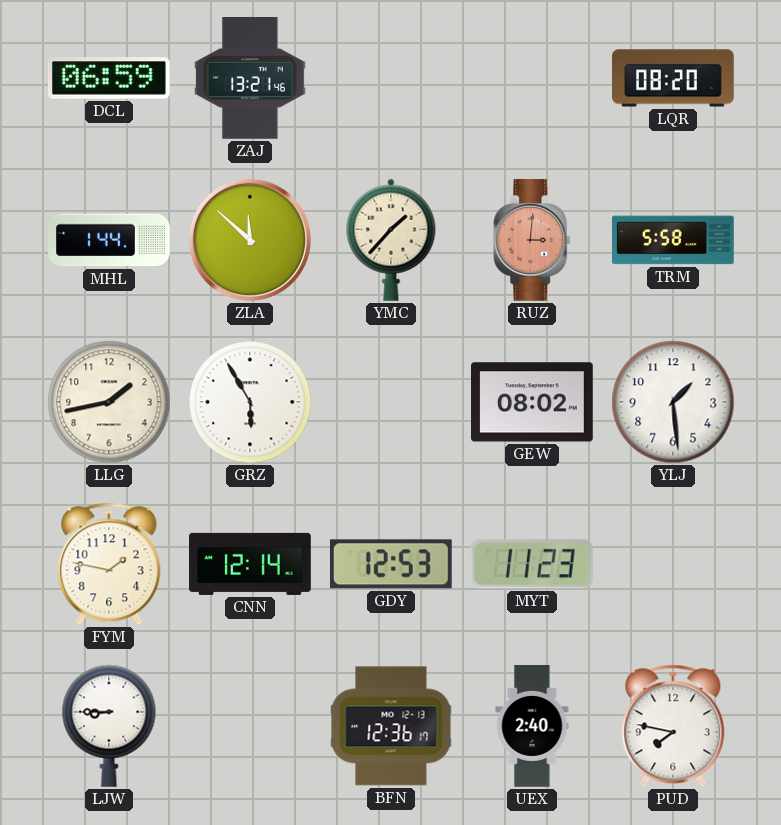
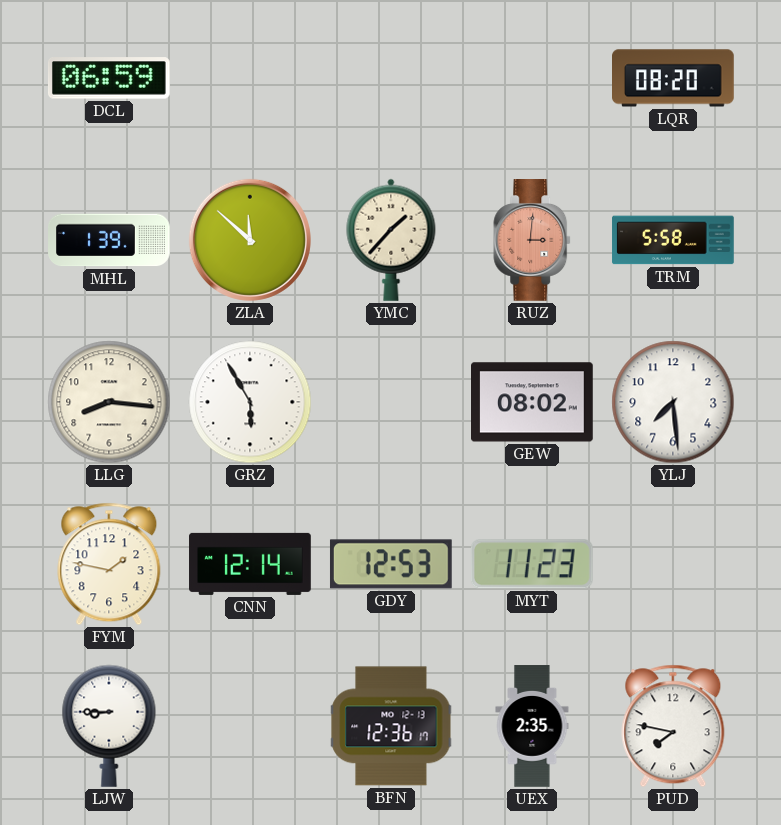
ZAJ: 13:21 -> none (250, 79)
MHL: 1:44 -> 1:39 (110, 240)
LLG: 1:43 -> 8:16 (109, 402)
YLJ: 1:29 -> 7:29 (673, 402)
UEX: 2:40 -> 2:35 (532, 726)
